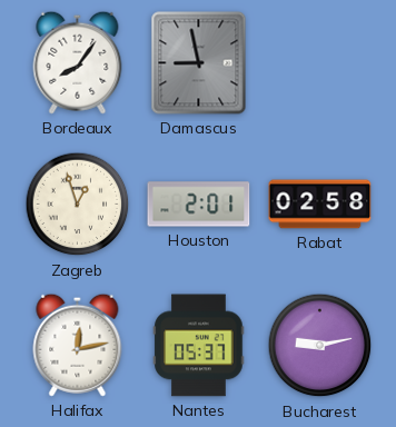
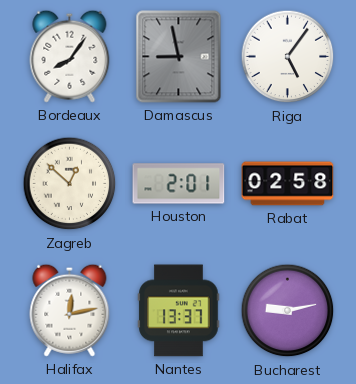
Riga: none -> 5:06 (288, 57)
Zagreb: 12:57 -> 12:52 (70, 184)
Nantes: 05:37 -> 13:37 (179, 311)
